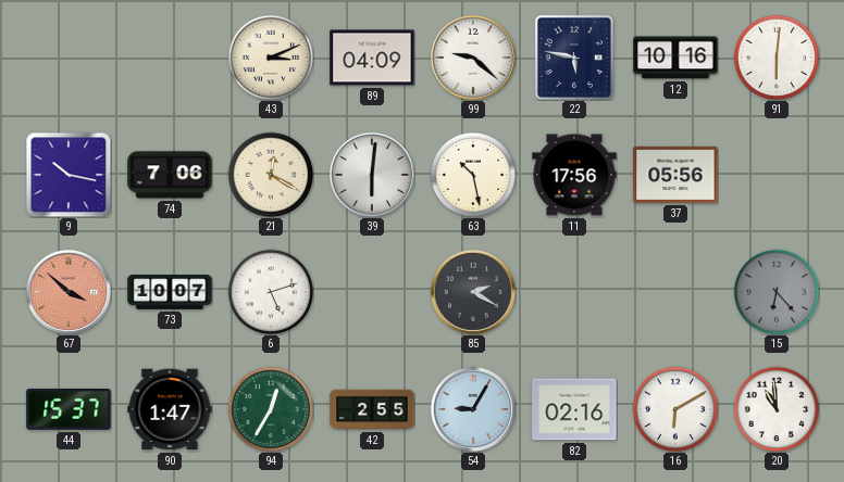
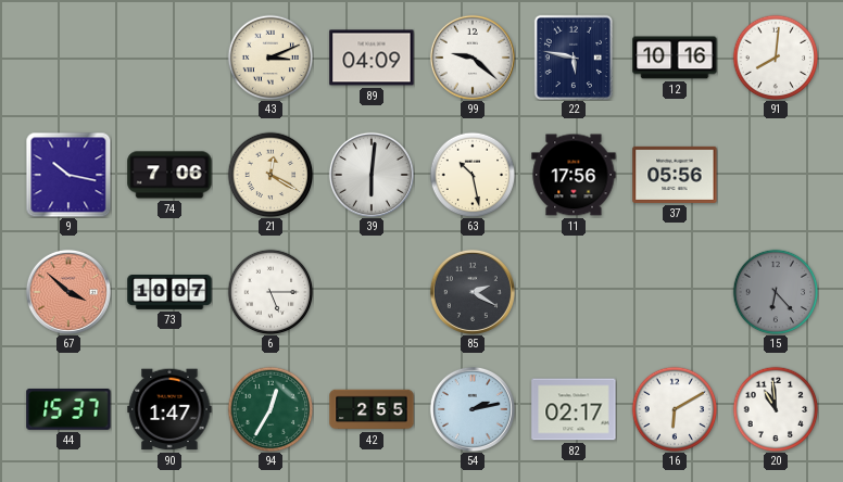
91: 6:01 -> 8:01 (776, 58)
6: 5:12 -> 5:15 (270, 292)
54: 9:05 -> 2:13 (473, 409)
82: 02:16 -> 02:17 (574, 409)
